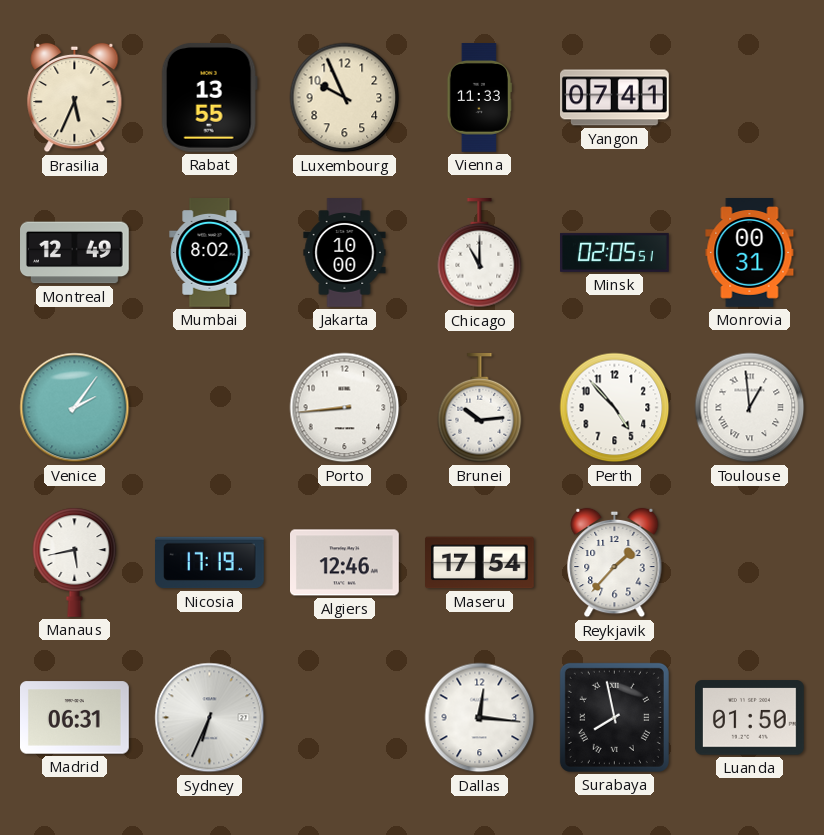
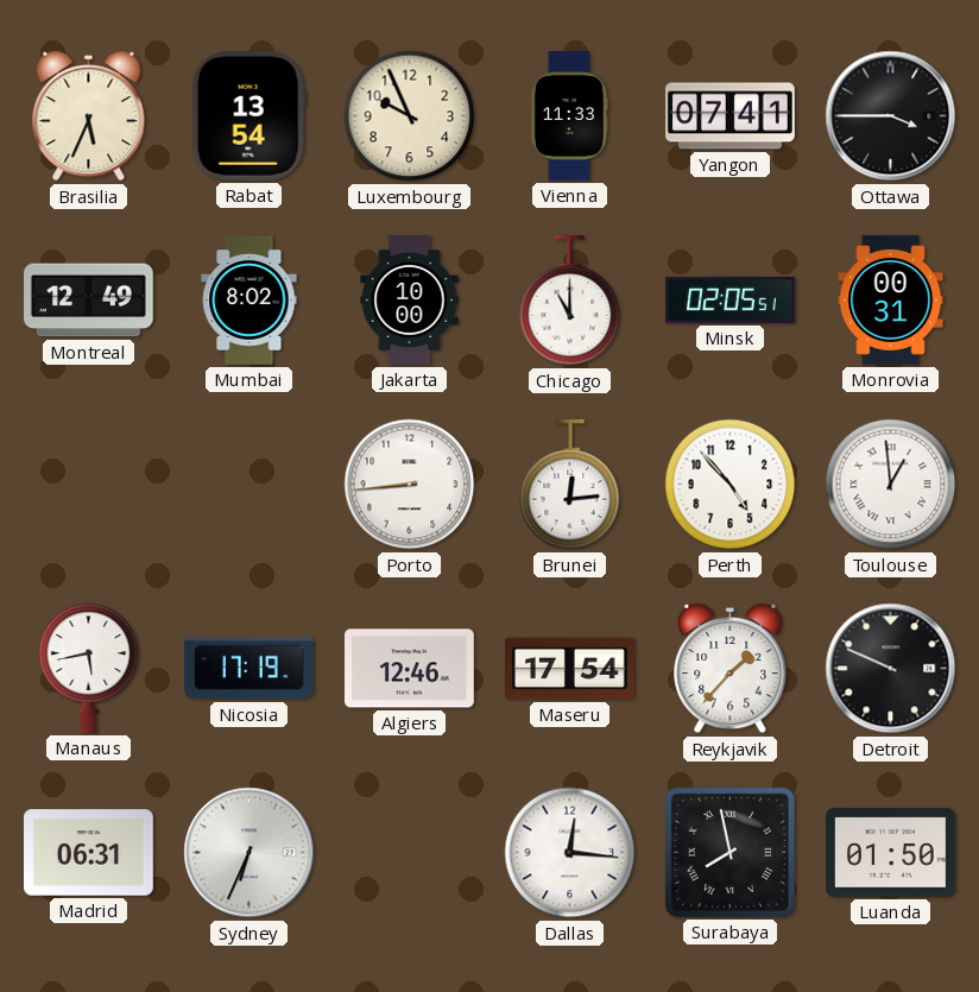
Rabat: 13:55 -> 13:54 (248, 115)
Ottawa: none -> 3:45 (891, 116)
Venice: 2:06 -> none (75, 408)
Brunei: 10:14 -> 12:14 (570, 486)
Detroit: none -> 9:49 (891, 669)
